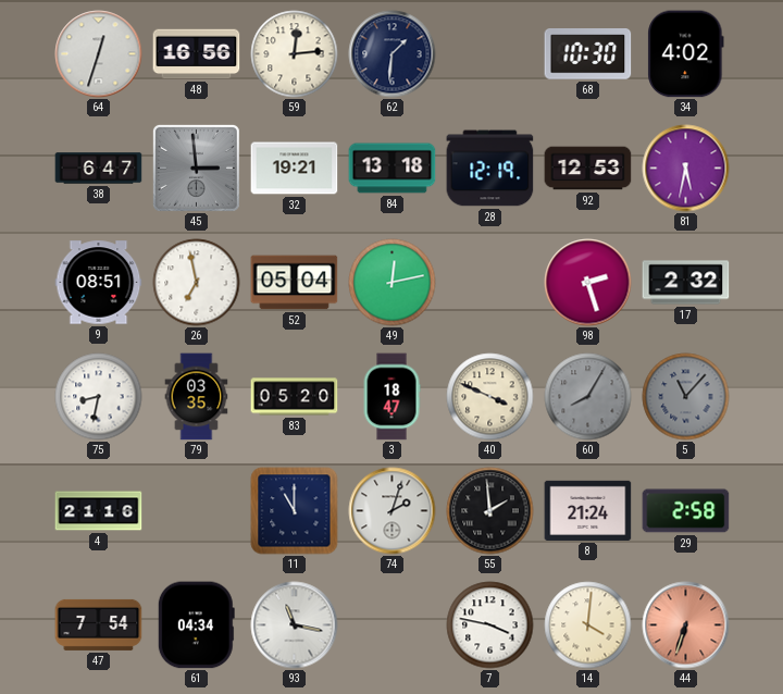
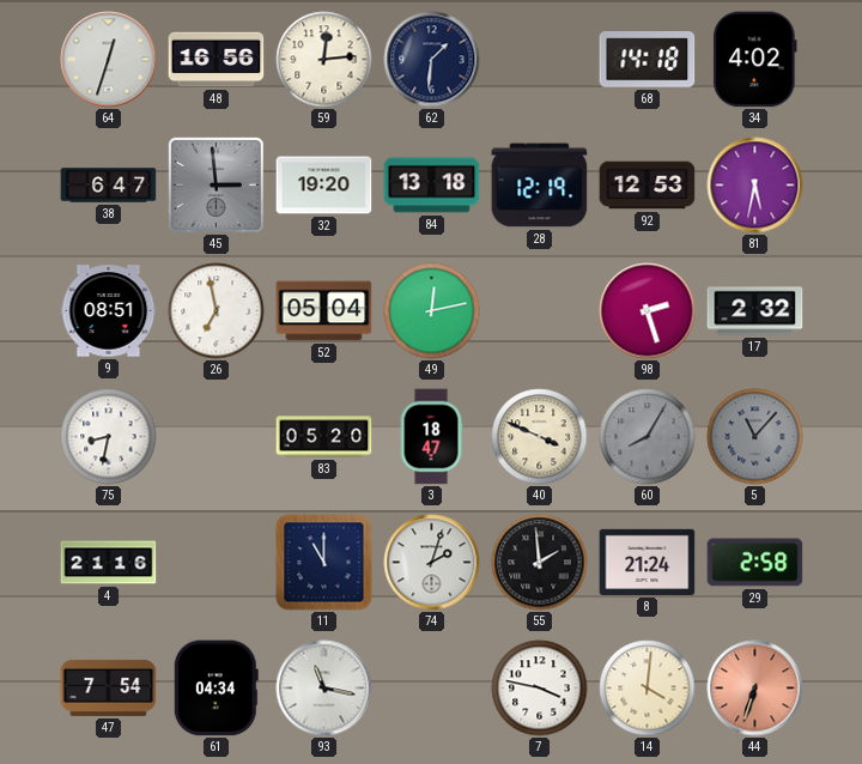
68: 10:30 -> 14:18 (648, 60)
32: 19:21 -> 19:20 (324, 186)
79: 03:35 -> none (197, 397)
